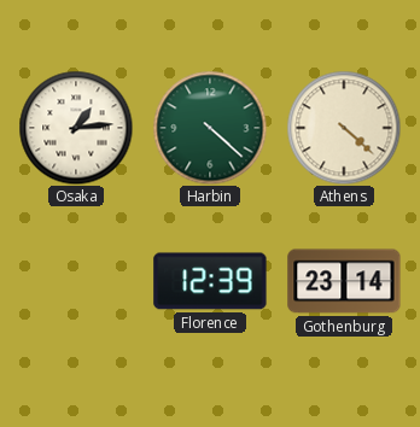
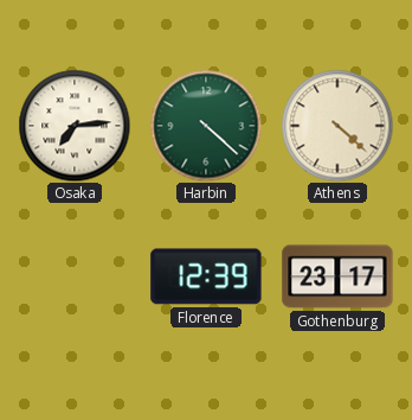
Osaka: 1:14 -> 7:14 (75, 126)
Gothenburg: 23:14 -> 23:17 (337, 276)
